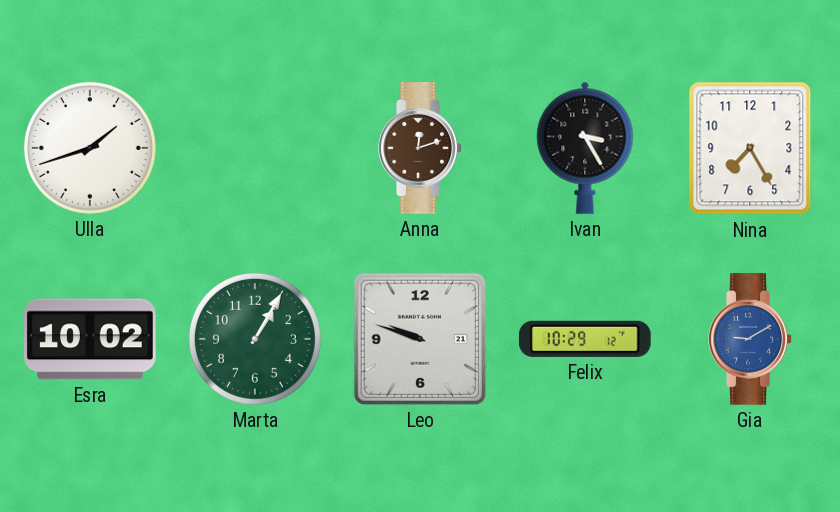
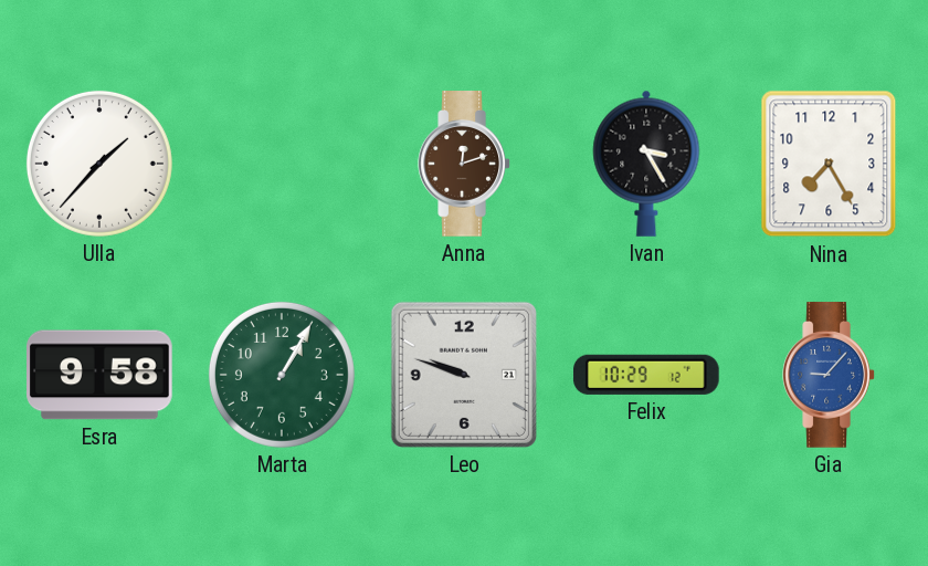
Ulla: 1:42 -> 1:37 (99, 164)
Esra: 10:02 -> 9:58 (99, 375)
Gia: 9:10 -> 9:07 (829, 375)
